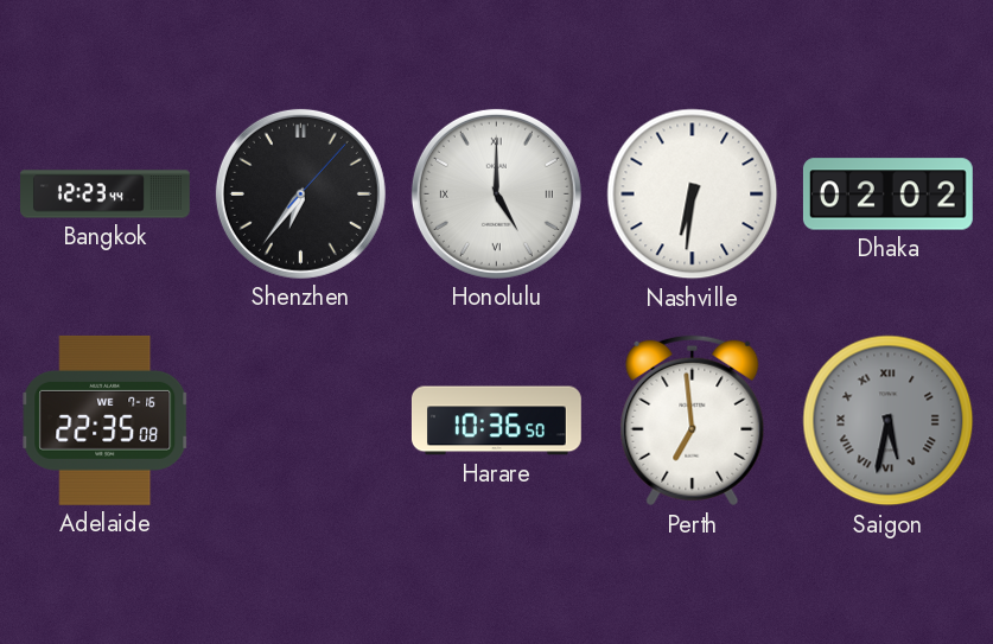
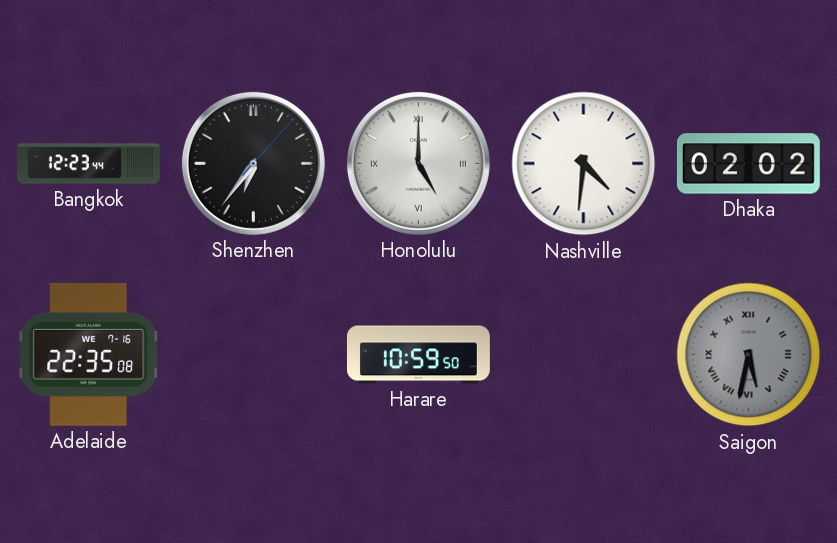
Nashville: 6:31 -> 4:31 (584, 164)
Harare: 10:36 -> 10:59 (418, 355)
Perth: 6:59 -> none (693, 421)
